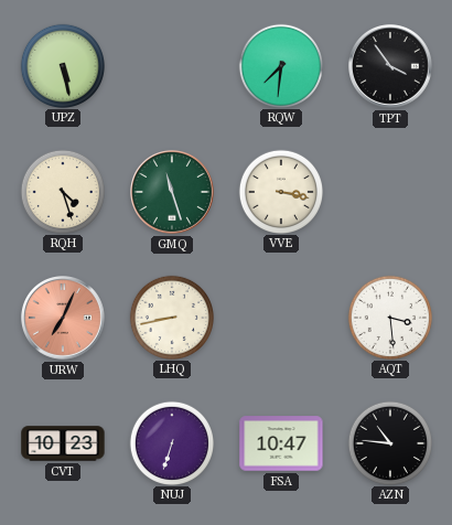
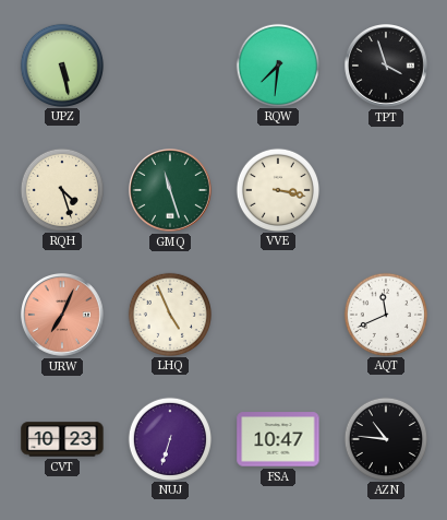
TPT: 3:54 -> 3:57 (387, 67)
LHQ: 8:43 -> 4:56 (169, 314)
AQT: 3:29 -> 11:41 (385, 314)
